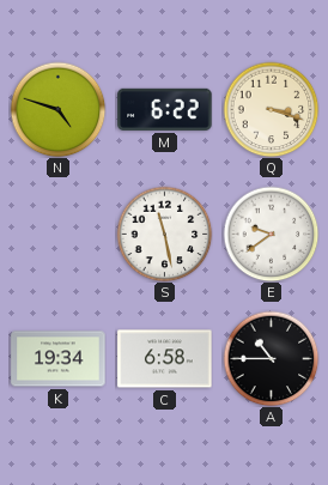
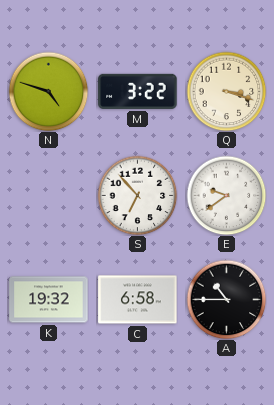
M: 6:22 -> 3:22 (138, 91)
S: 11:28 -> 6:53 (137, 195)
K: 19:34 -> 19:32 (49, 300)
